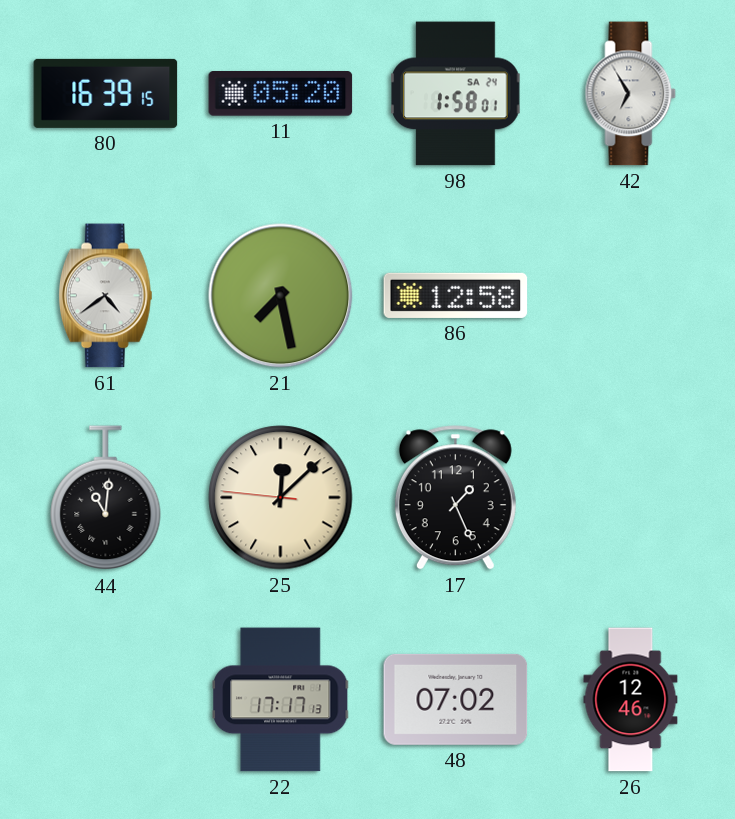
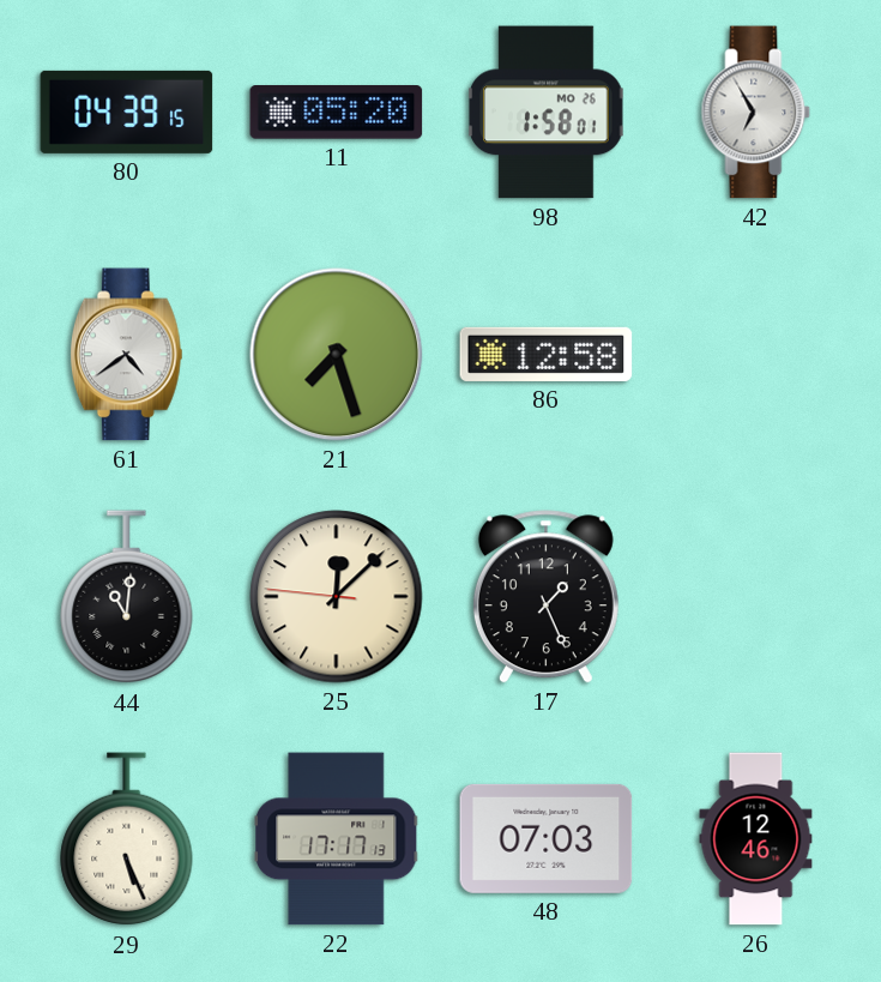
80: 16:39 -> 04:39 (127, 112)
98 date: SA 24 -> MO 26 (547, 113)
21: 7:28 -> 7:27 (337, 355)
29: none -> 5:26 (127, 839)
48: 07:02 -> 07:03 (547, 838)
